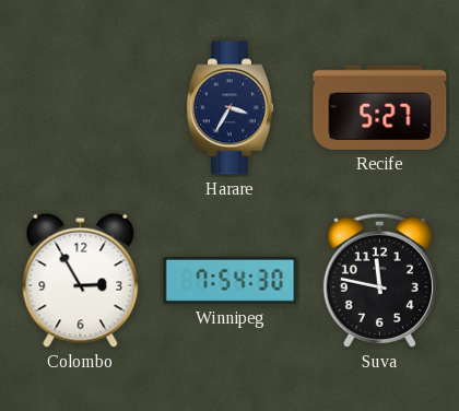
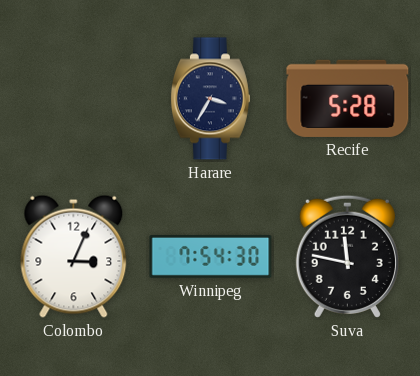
Recife: 5:27 -> 5:28 (348, 98)
Colombo: 2:55 -> 3:04 (74, 256)
